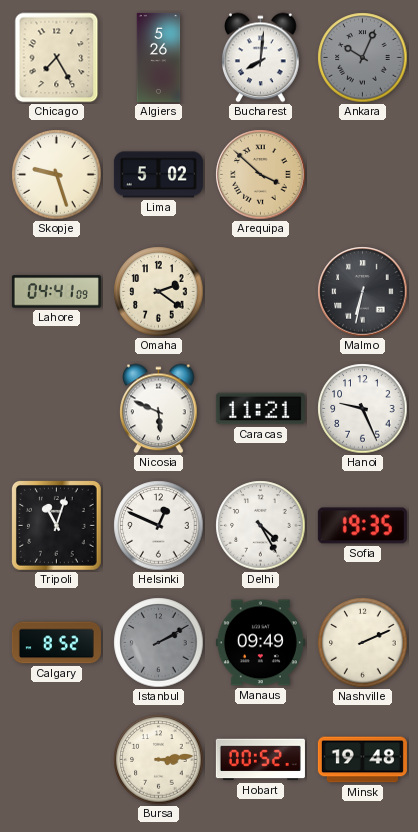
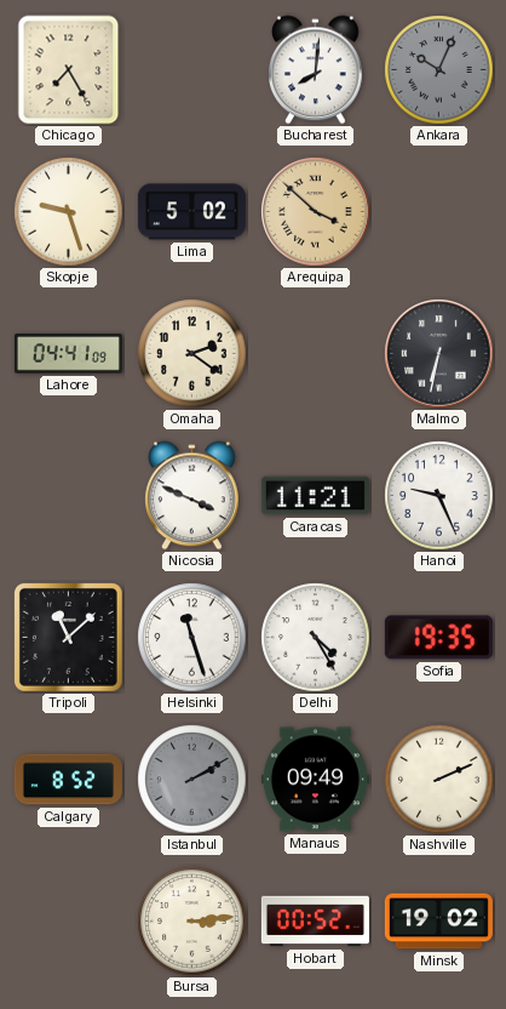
Algiers: 5:26 -> none (159, 57)
Nicosia: 5:49 -> 3:49 (192, 496)
Tripoli: 11:03 -> 11:08 (69, 638)
Helsinki: 12:49 -> 11:27 (192, 638)
Minsk: 19:48 -> 19:02 (438, 922)
